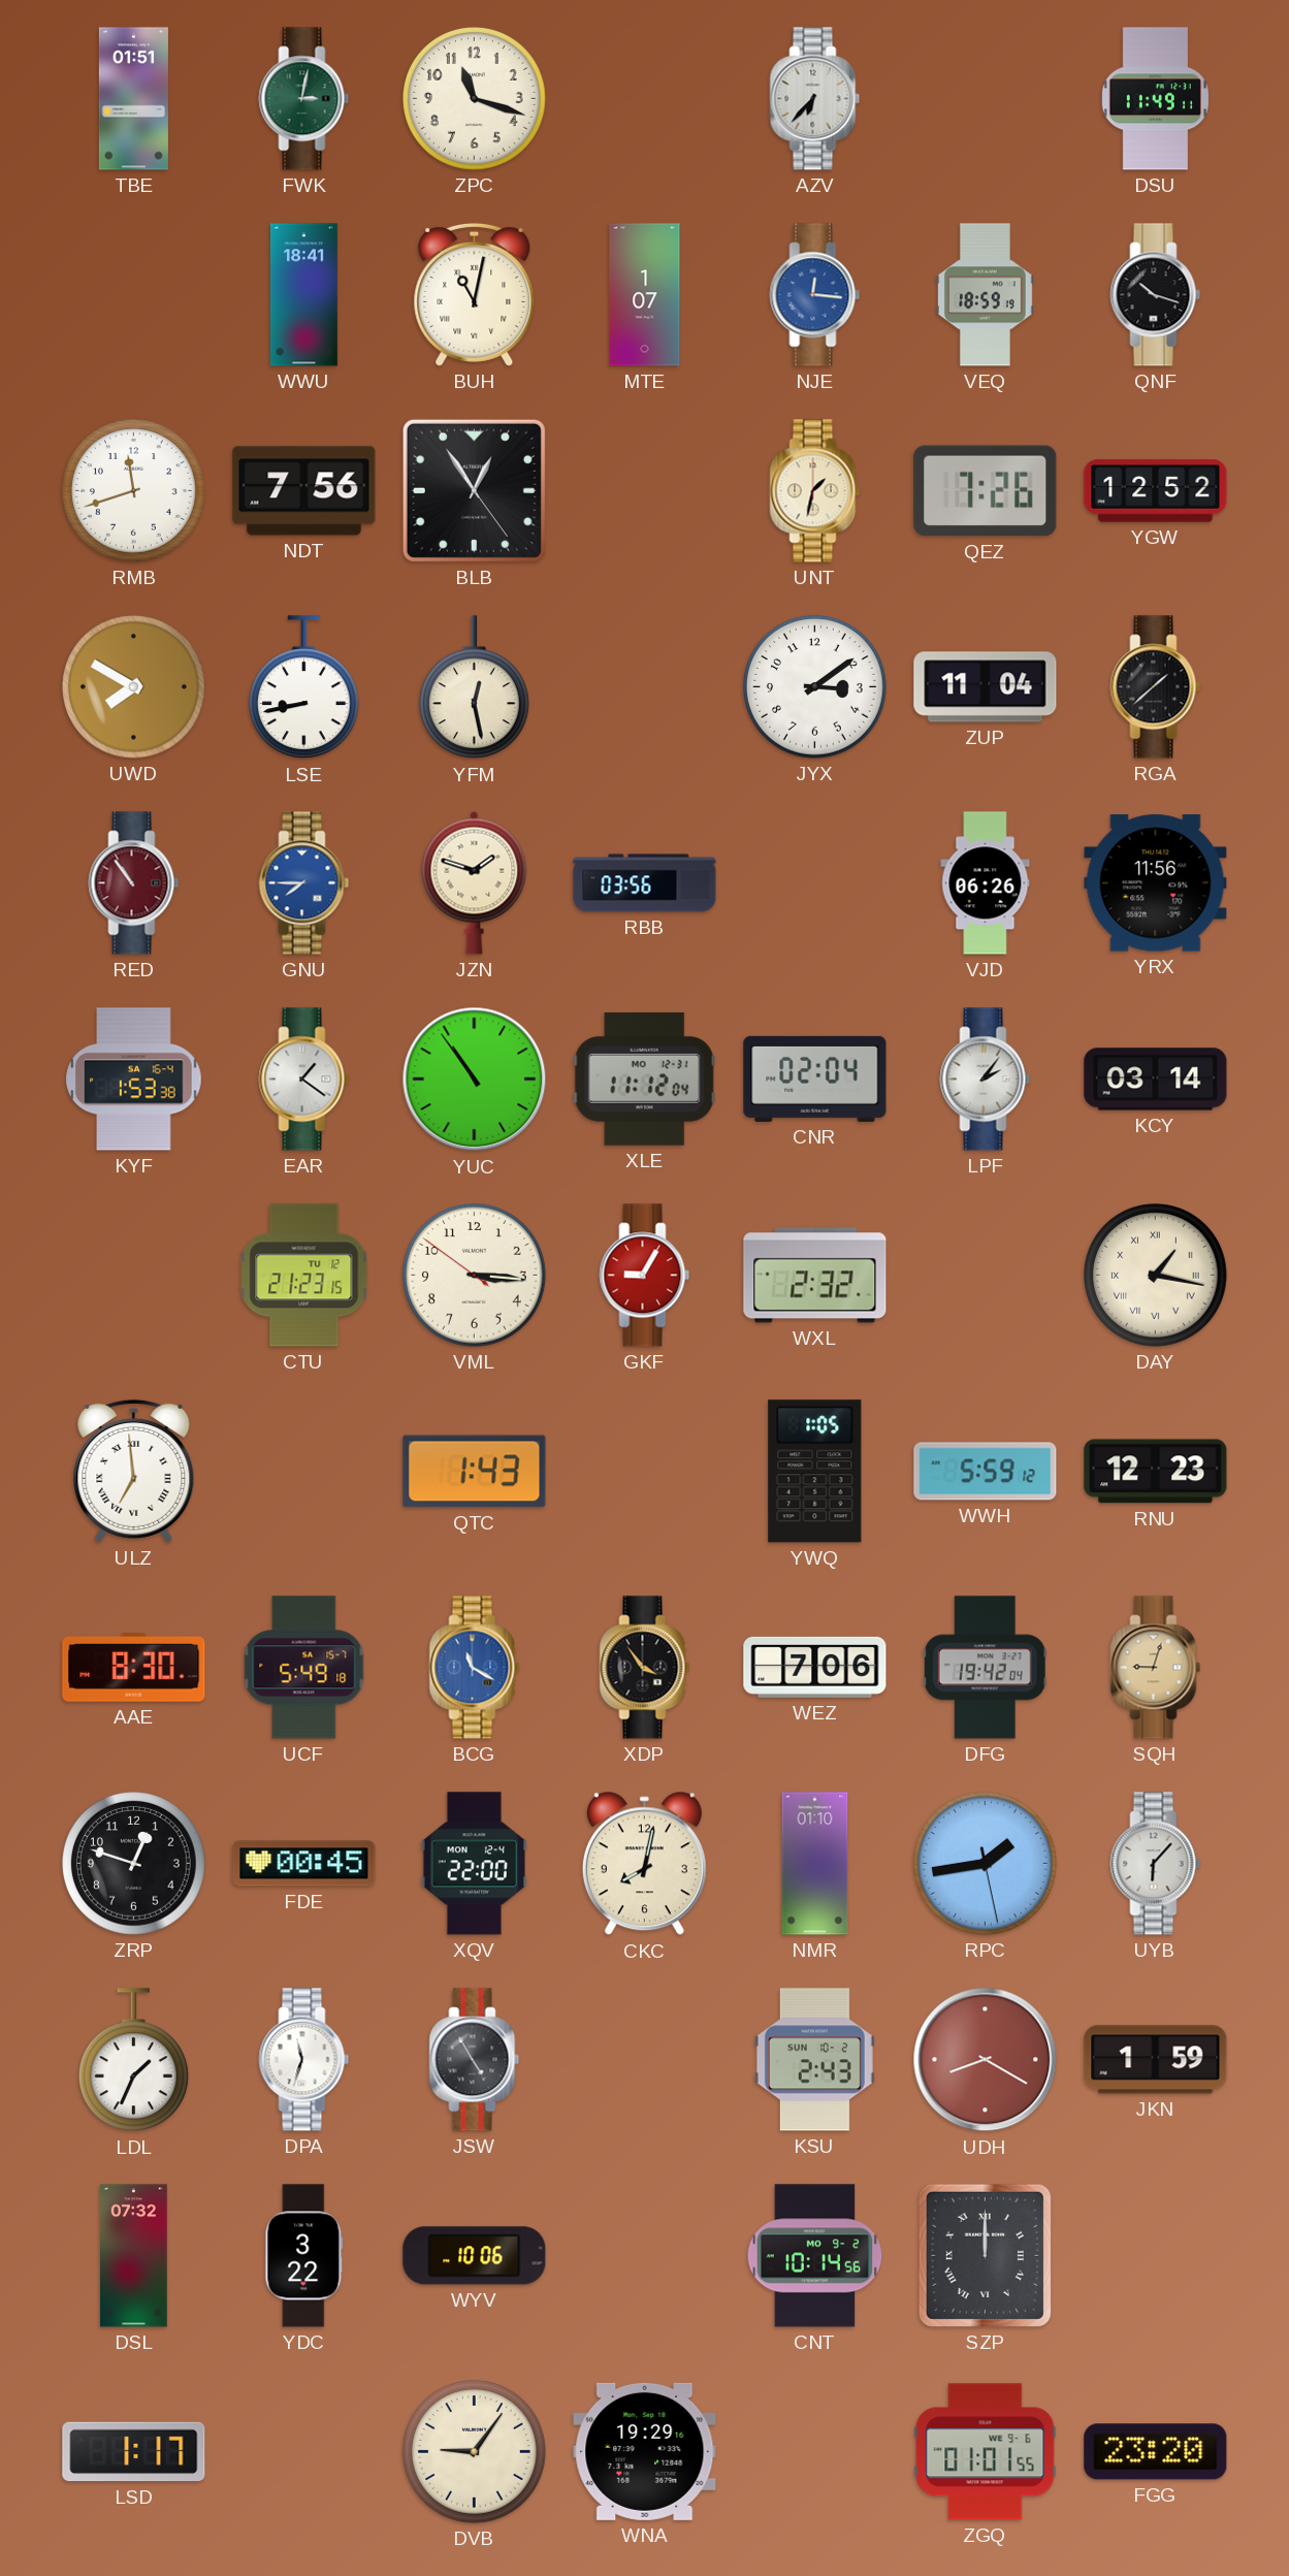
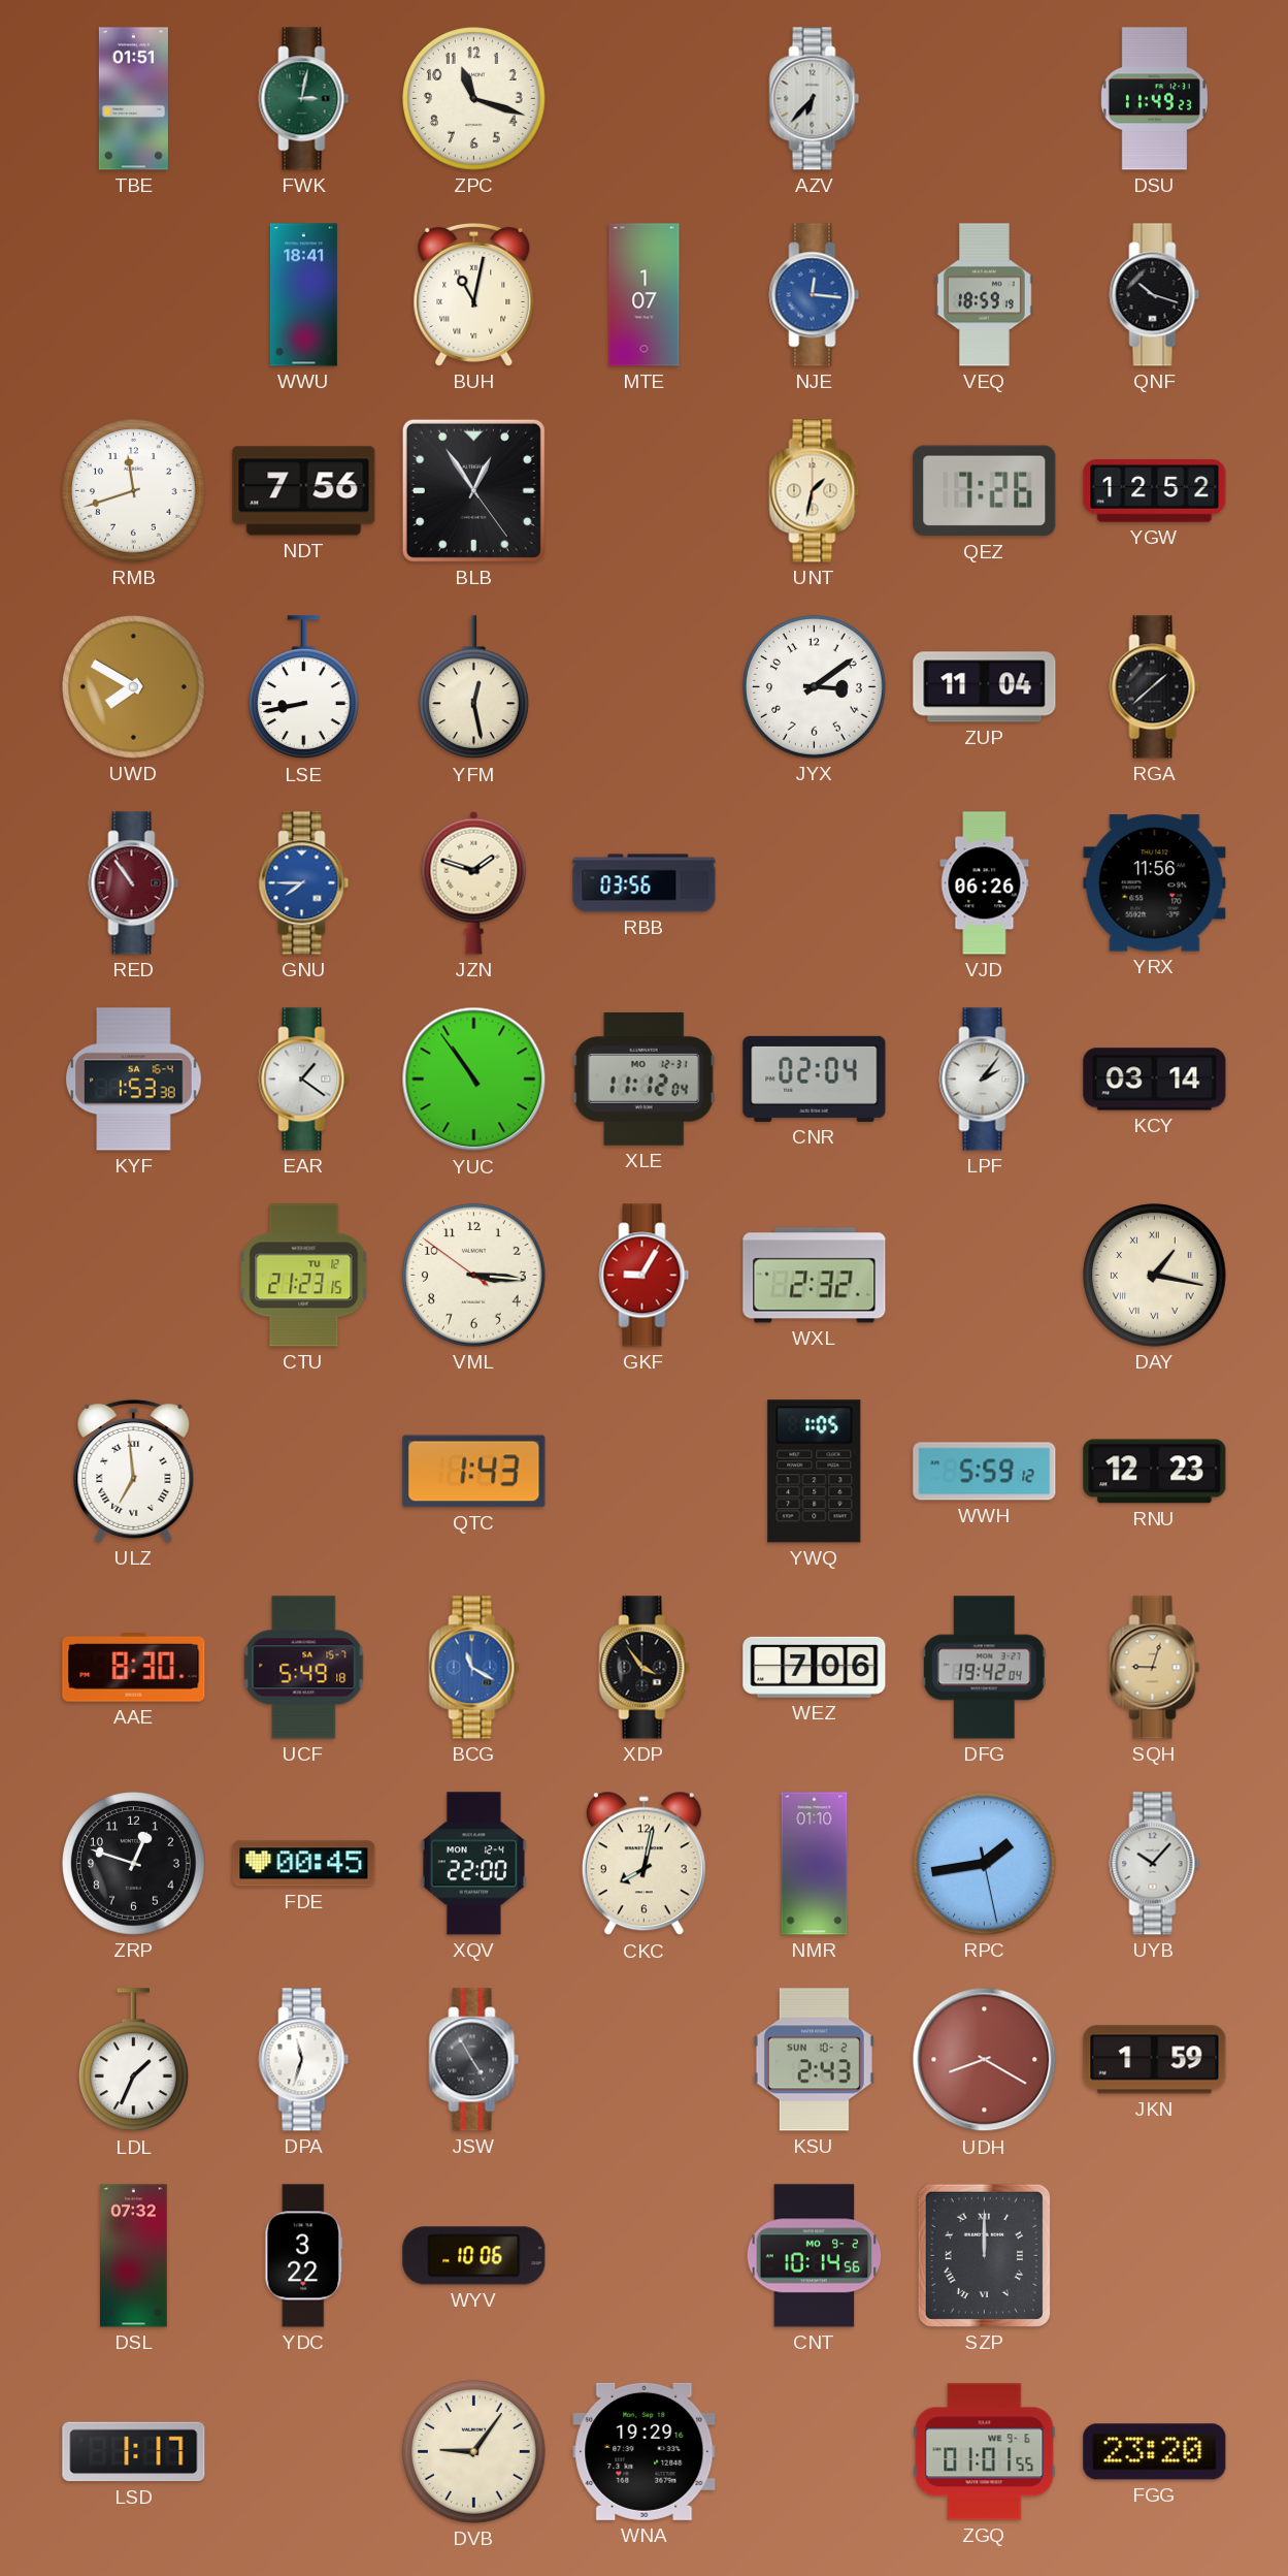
DSU: 11:49:11 -> 11:49:23 (1154, 99)
UYB: 6:07 -> 10:07 (1155, 1864)
